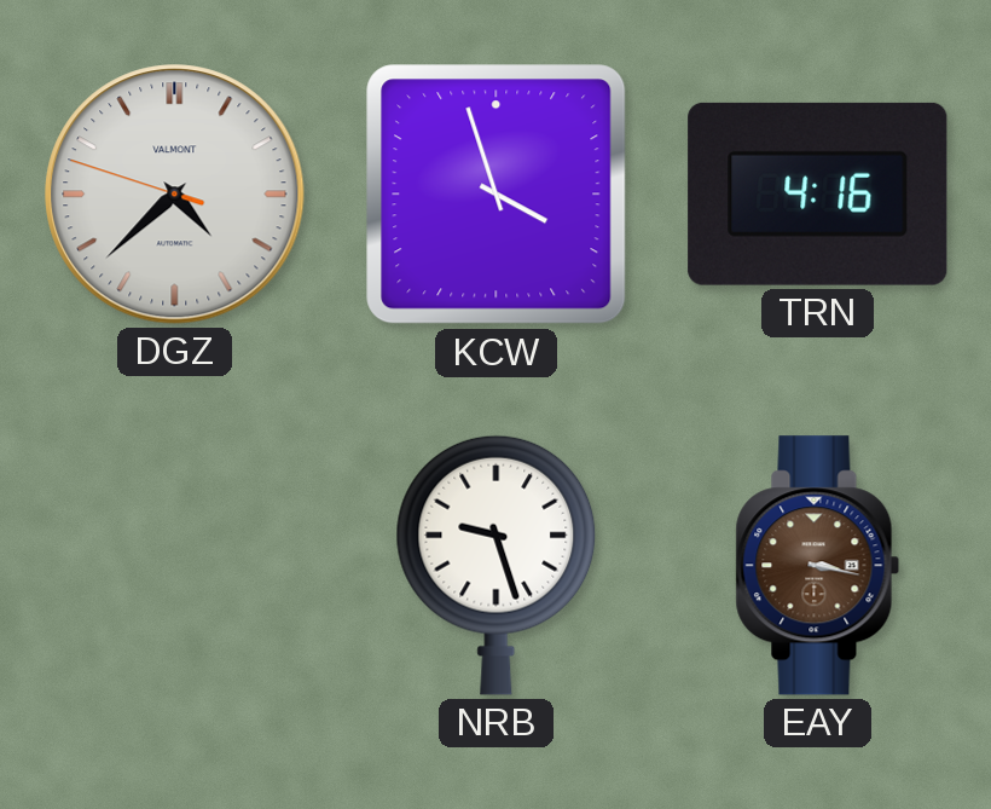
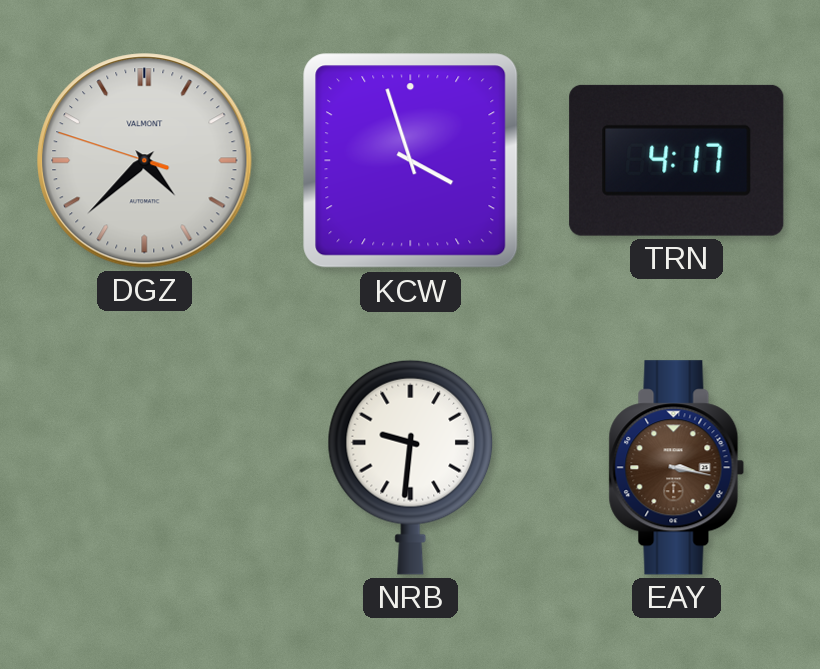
TRN: 4:16 -> 4:17 (677, 160)
NRB: 9:27 -> 9:31 (411, 467)
